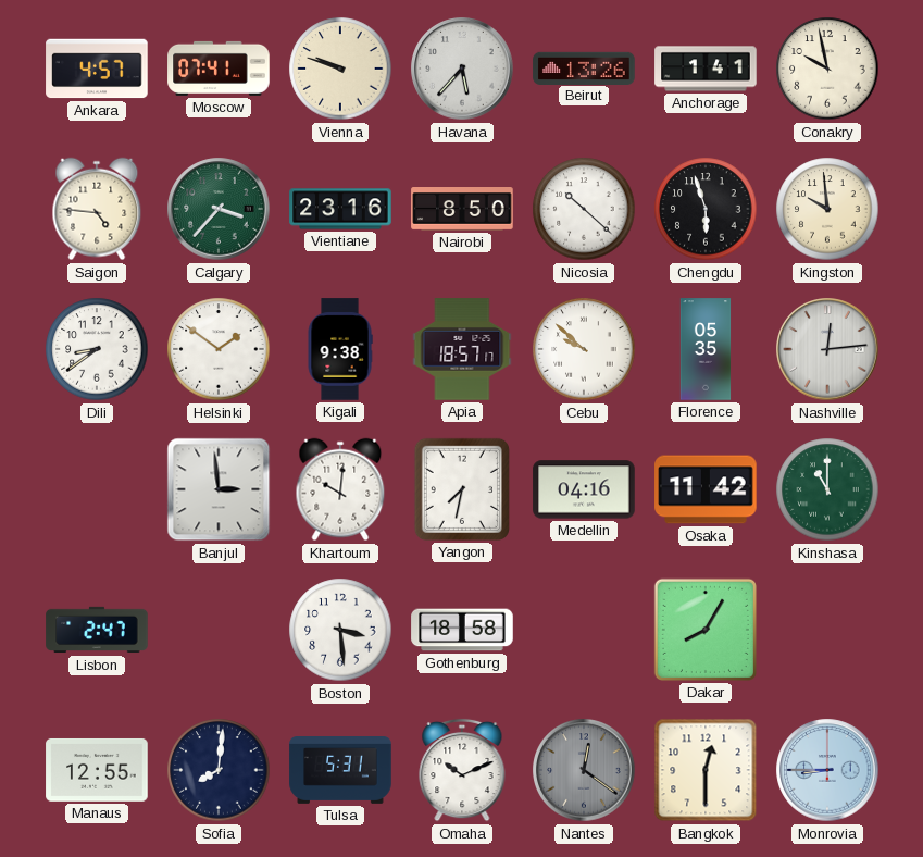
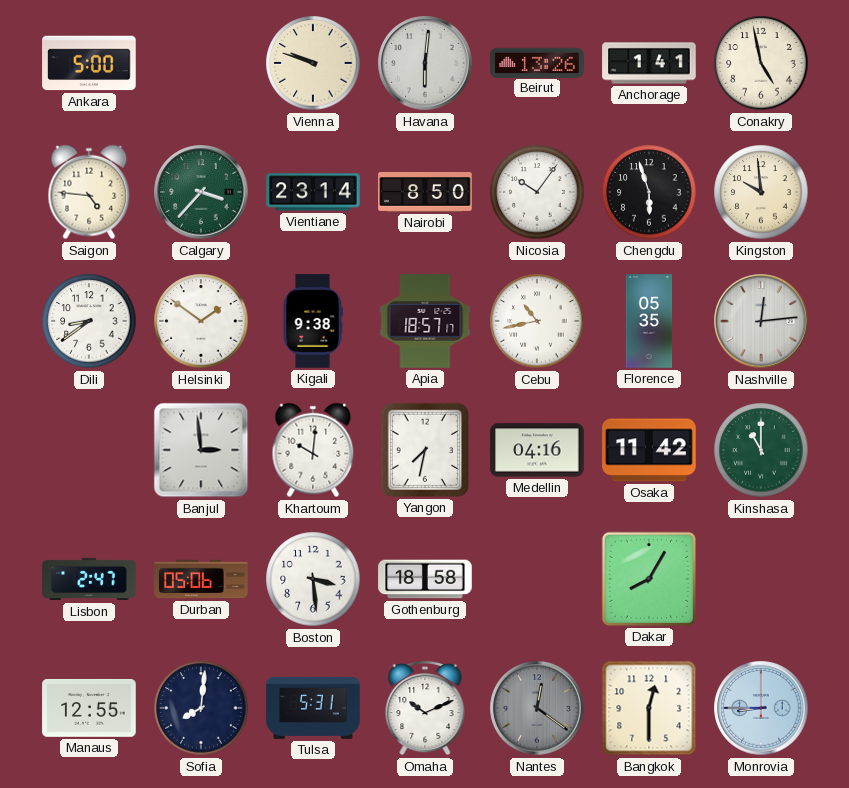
Ankara: 4:57 -> 5:00 (89, 63)
Moscow: 07:41 -> none (219, 69)
Havana: 5:37 -> 6:01 (425, 63)
Conakry: 9:58 -> 4:58 (761, 63)
Vientiane: 23:16 -> 23:14 (313, 192)
Nicosia: 10:22 -> 10:06 (537, 192)
Cebu: 9:52 -> 10:43 (537, 321)
Durban: none -> 05:06 (201, 579)
